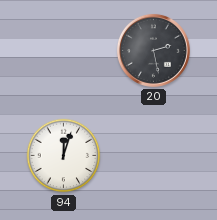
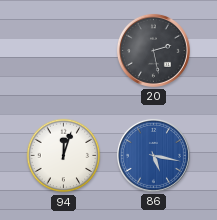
86: none -> 5:17 (153, 155)
